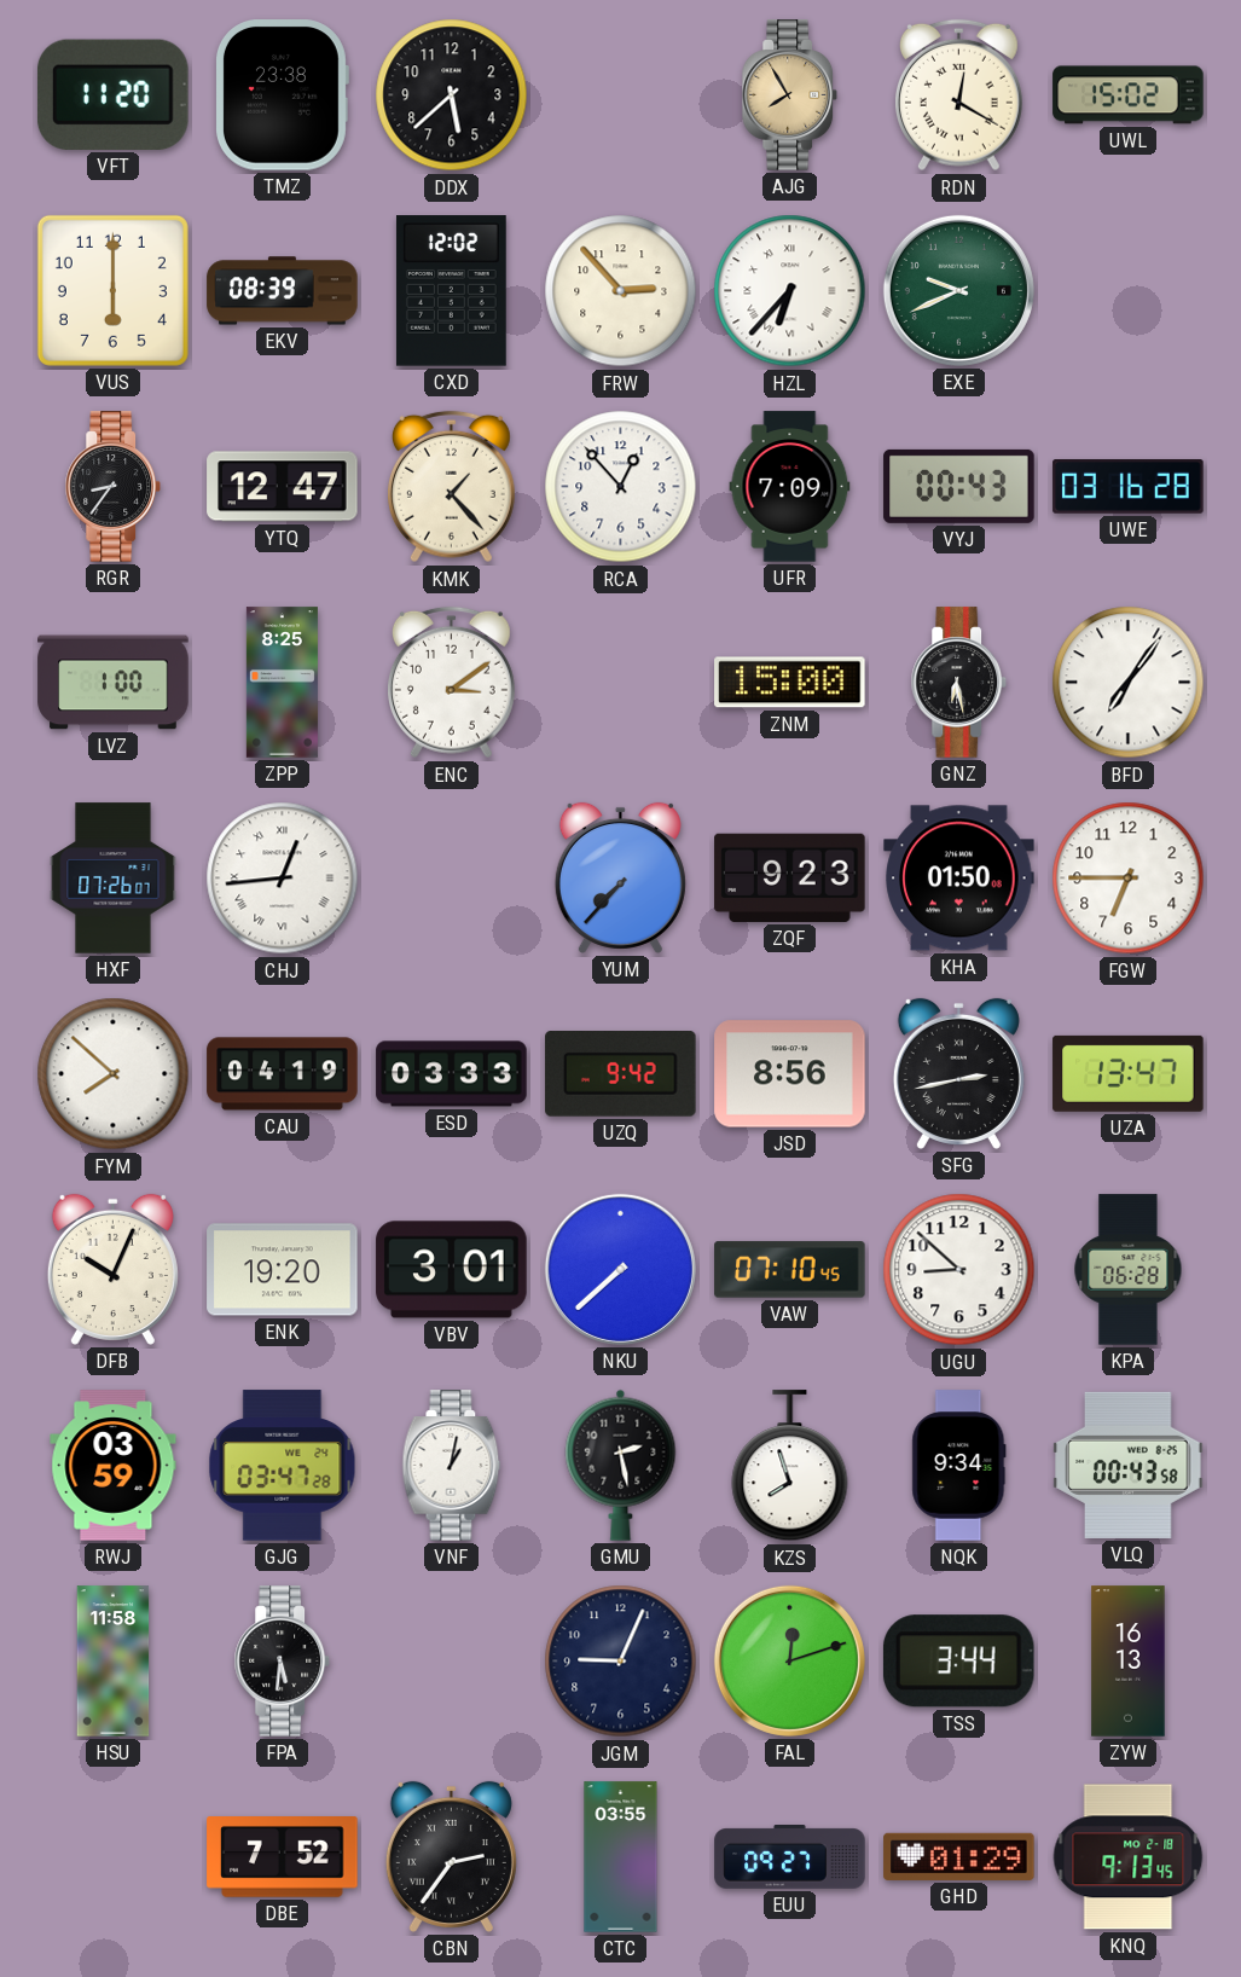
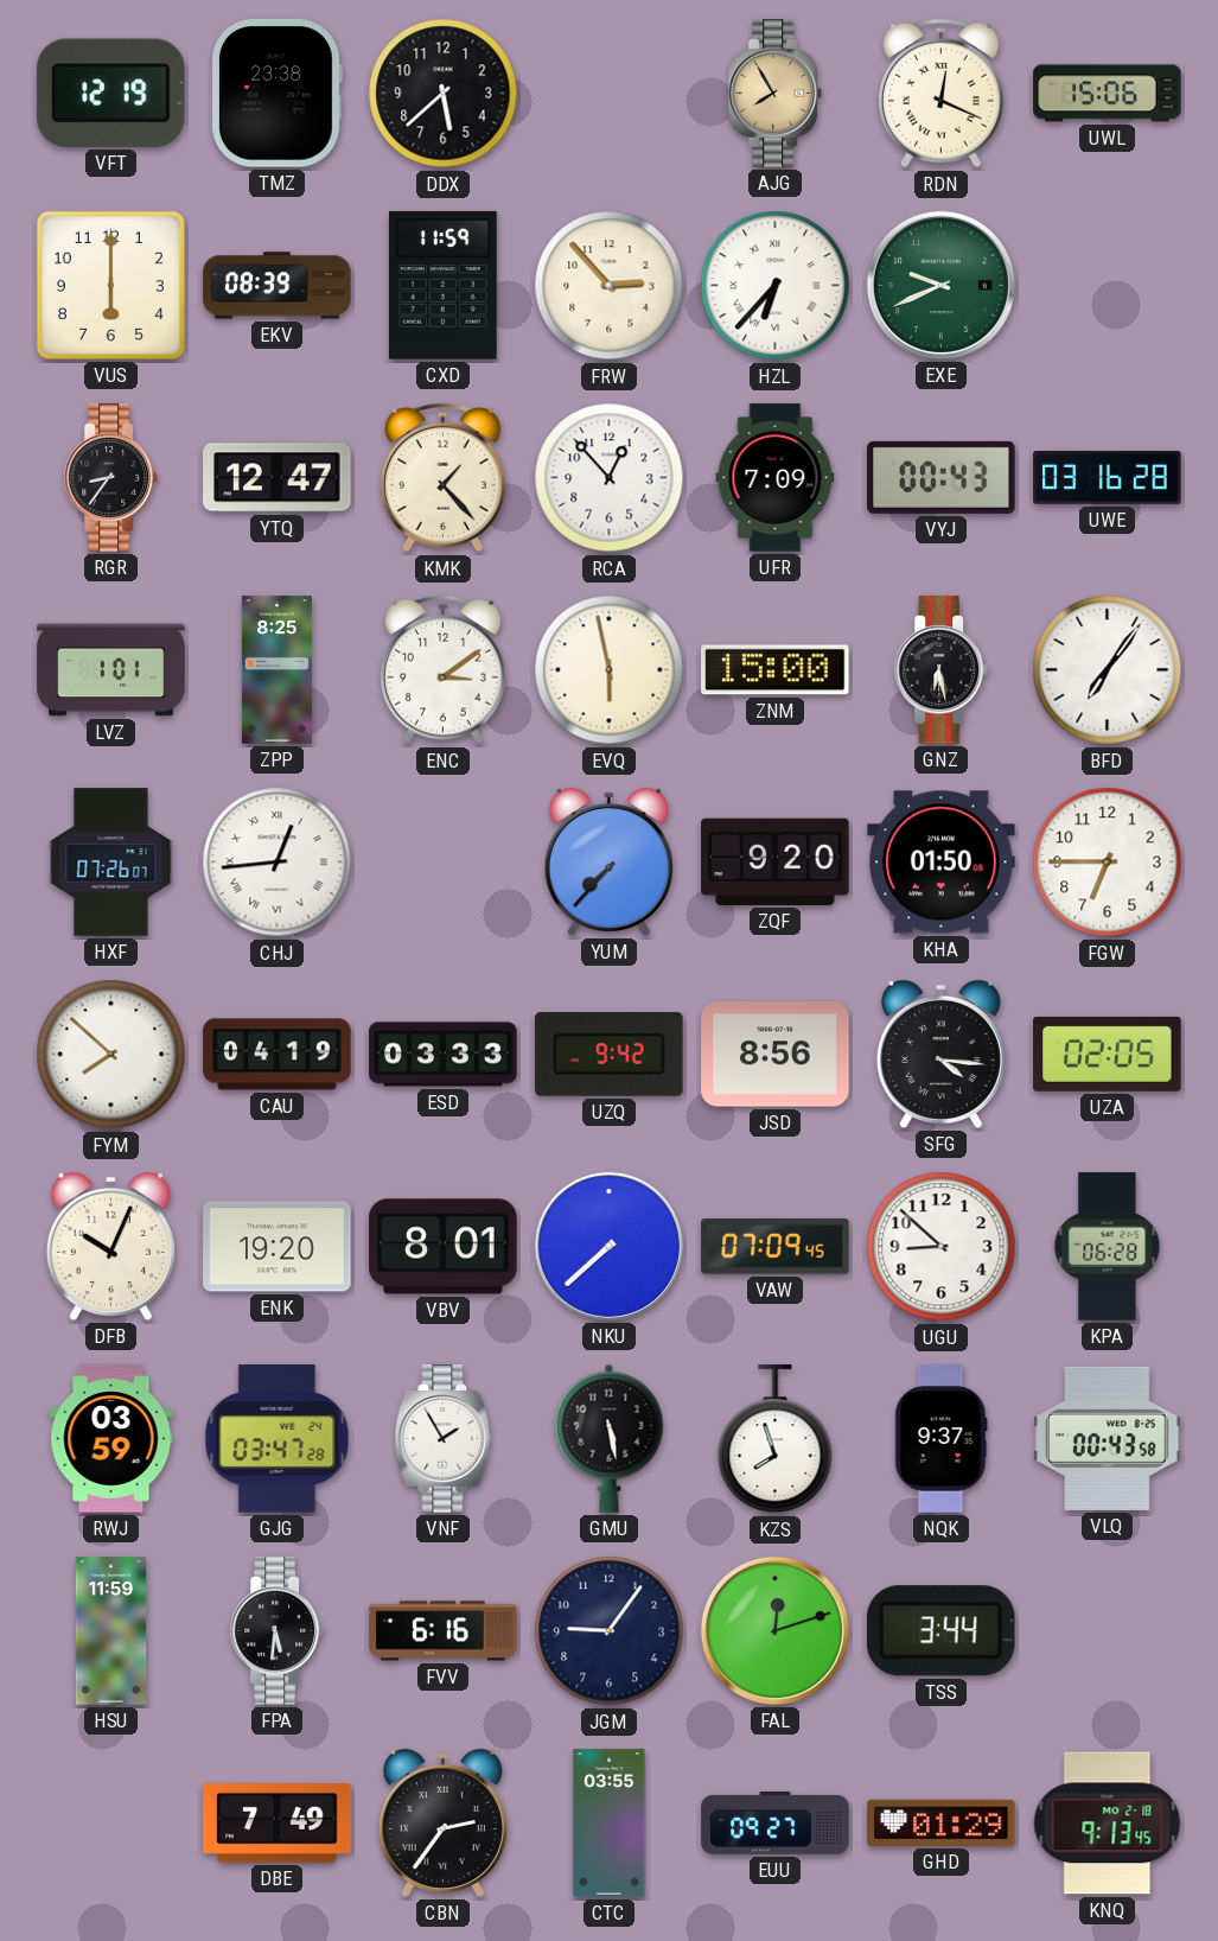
VFT: 11:20 -> 12:19 (110, 93)
RDN: 12:20 -> 12:19 (940, 94)
UWL: 15:02 -> 15:06 (1108, 94)
CXD: 12:02 -> 11:59 (442, 286)
LVZ: 1:00 -> 1:01 (111, 670)
EVQ: none -> 5:58 (610, 670)
ZQF: 9:23 -> 9:20 (776, 861)
SFG: 2:43 -> 4:16 (940, 1054)
UZA: 13:47 -> 02:05 (1108, 1054)
VBV: 3:01 -> 8:01 (444, 1247)
VAW: 07:10 -> 07:09 (776, 1247)
VNF: 1:02 -> 1:55 (444, 1439)
GMU: 2:28 -> 5:28 (610, 1438)
NQK: 9:34 -> 9:37 (942, 1439)
HSU: 11:58 -> 11:59 (111, 1631)
FVV: none -> 6:16 (444, 1631)
JGM: 9:04 -> 9:06 (610, 1631)
ZYW: 16:13 -> none (1129, 1662)
DBE: 7:52 -> 7:49 (278, 1824)
